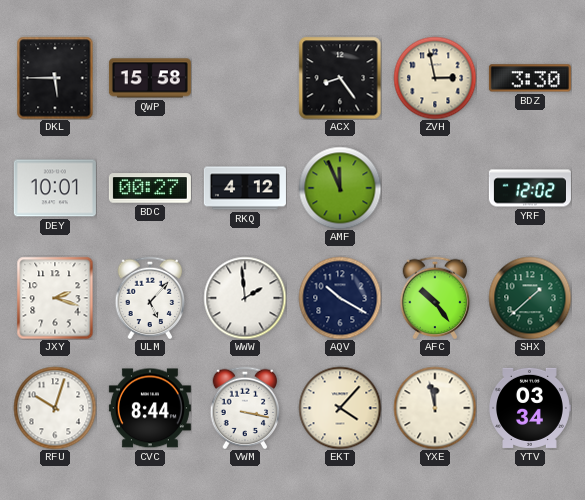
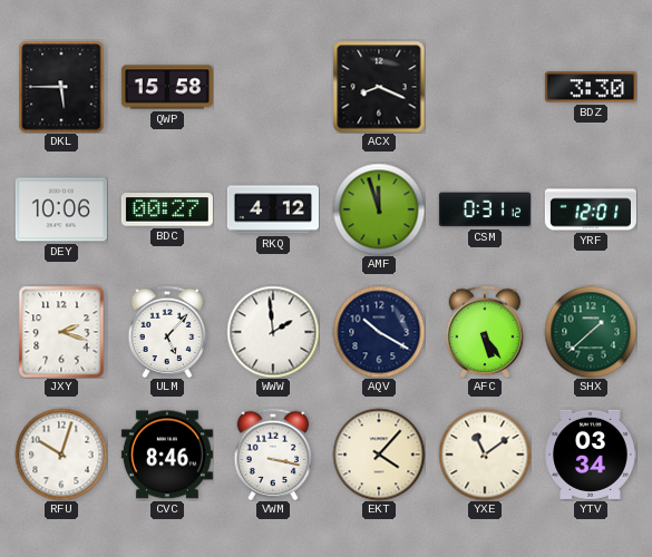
ACX: 8:24 -> 8:19 (379, 87)
ZVH: 2:58 -> none (435, 78)
DEY: 10:01 -> 10:06 (61, 209)
AMF: 11:56 -> 11:57 (379, 209)
CSM: none -> 0:31 (485, 209)
YRF: 12:02 -> 12:01 (591, 209)
AFC: 10:24 -> 5:24 (485, 332)
CVC: 8:44 -> 8:46 (167, 455)
YXE: 11:58 -> 11:09 (485, 455)
